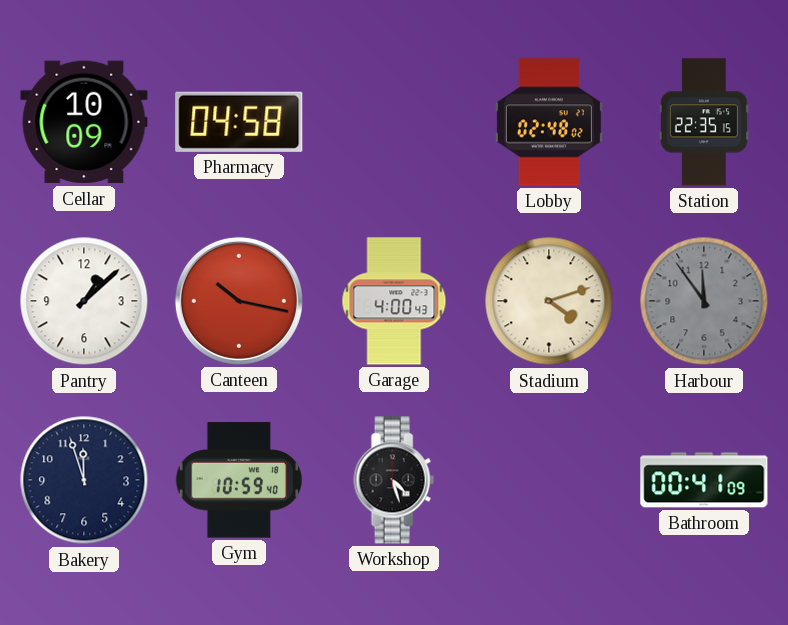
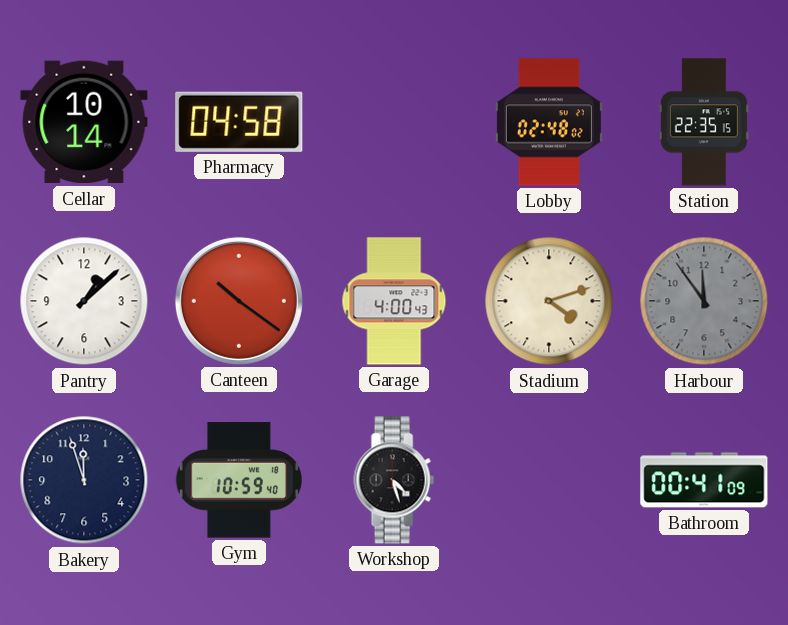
Cellar: 10:09 -> 10:14 (84, 122)
Canteen: 10:17 -> 10:21 (239, 301)
